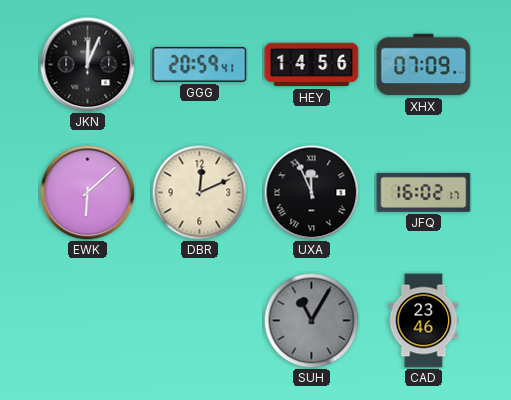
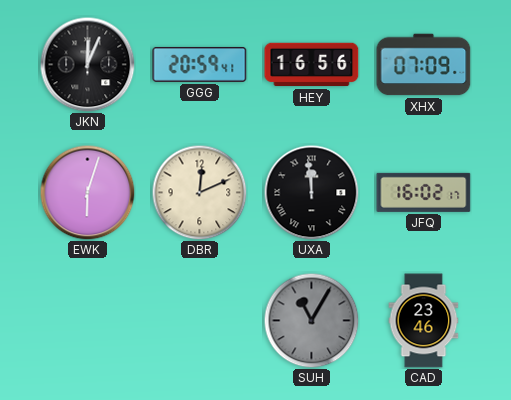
HEY: 14:56 -> 16:56 (312, 65)
EWK: 6:08 -> 6:03 (87, 192)
UXA: 11:56 -> 11:59 (311, 192)
